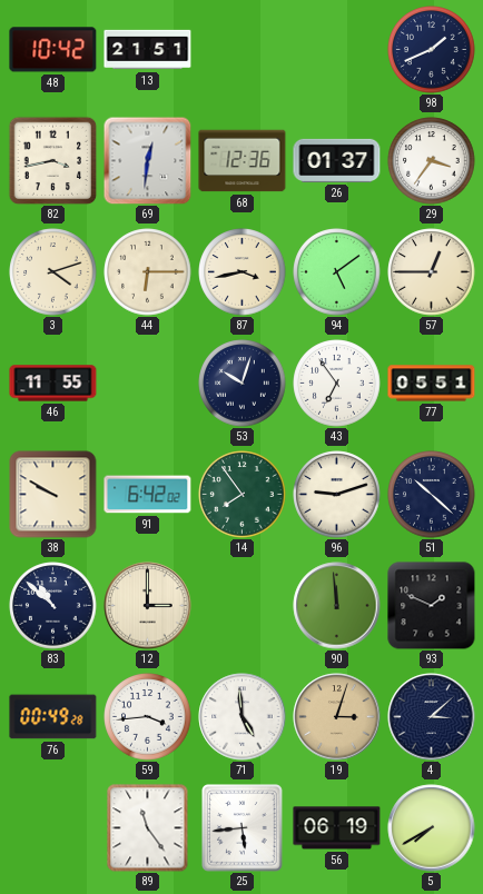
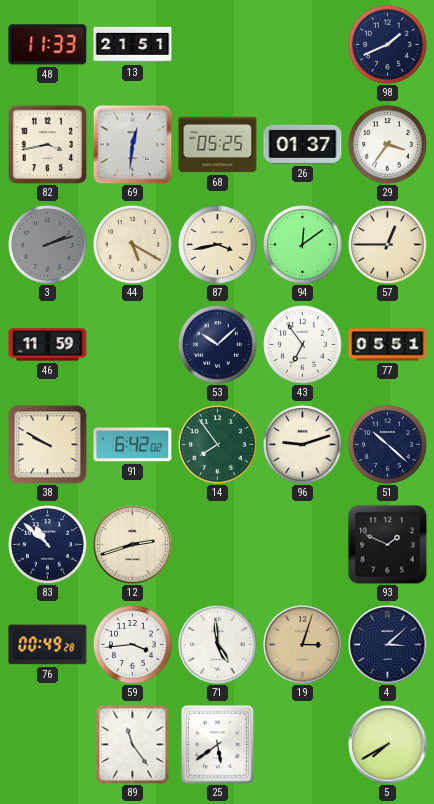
48: 10:42 -> 11:33 (48, 45)
68: 12:36 -> 05:25 (218, 145)
3: 4:12 -> 2:12 (48, 245)
3 dial: cream -> grey (48, 245)
44: 6:15 -> 5:20 (133, 245)
94: 5:09 -> 12:09 (303, 245)
46: 11:55 -> 11:59 (48, 345)
53: 10:03 -> 10:08 (218, 345)
12: 3:00 -> 2:42 (133, 545)
90: 11:59 -> none (337, 606)
25: 5:44 -> 5:39 (218, 745)
56: 06:19 -> none (337, 828)
